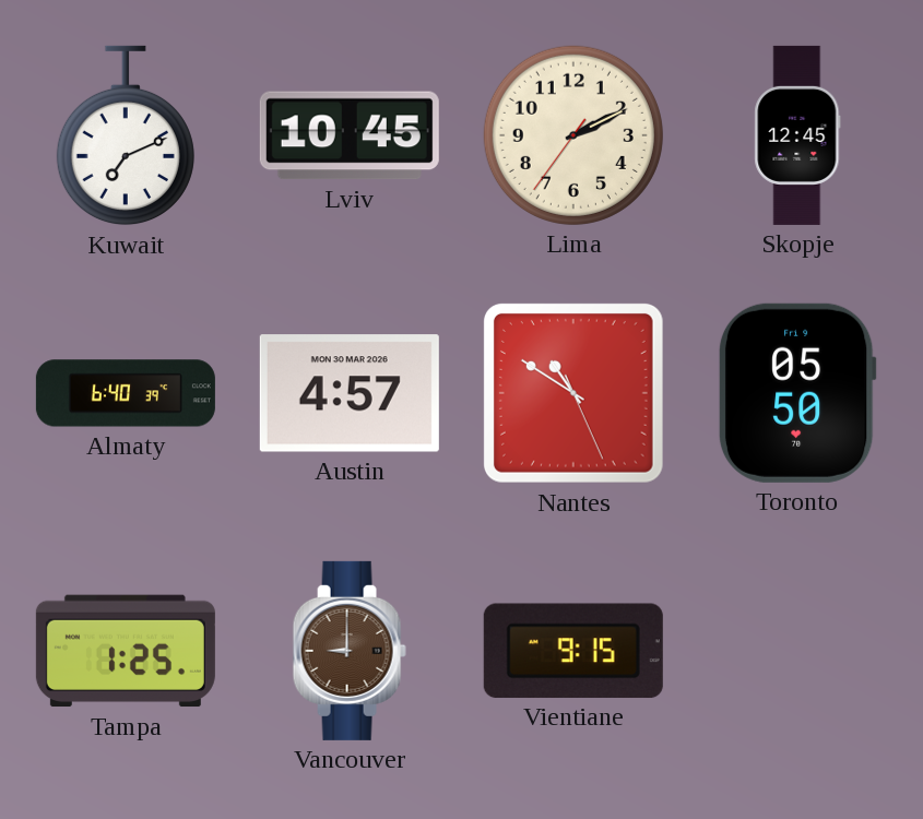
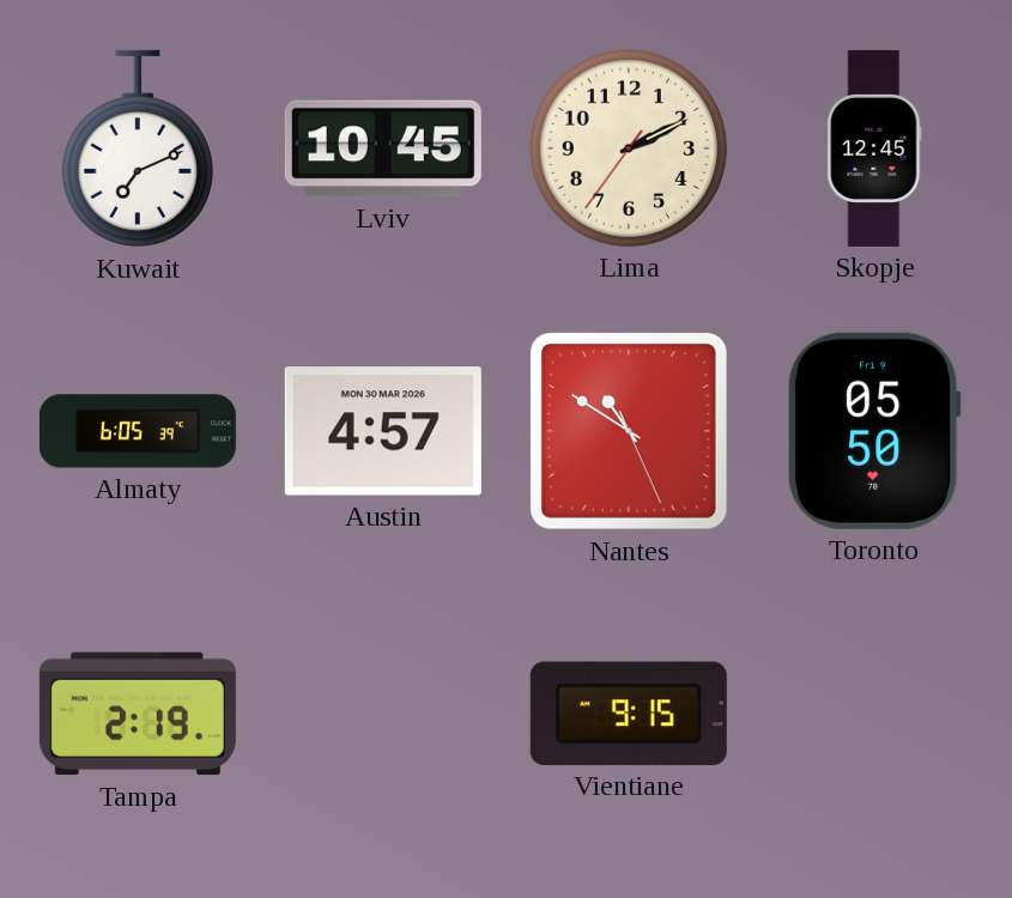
Almaty: 6:40 -> 6:05 (138, 431)
Tampa: 1:25 -> 2:19 (138, 714)
Vancouver: 9:00 -> none (350, 651)
